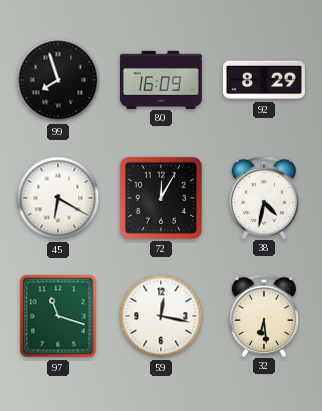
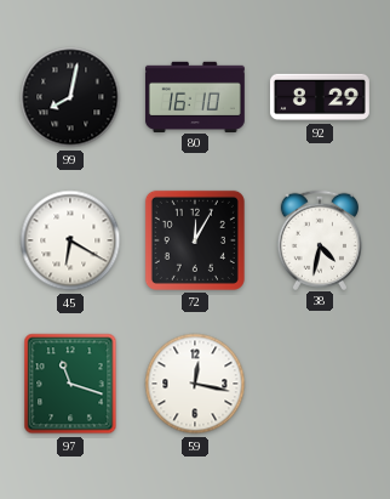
99: 7:57 -> 8:02 (70, 97)
80: 16:09 -> 16:10 (195, 96)
32: 6:29 -> none (263, 315)
